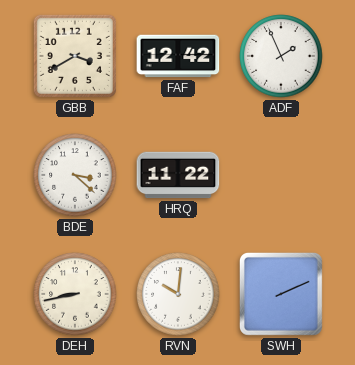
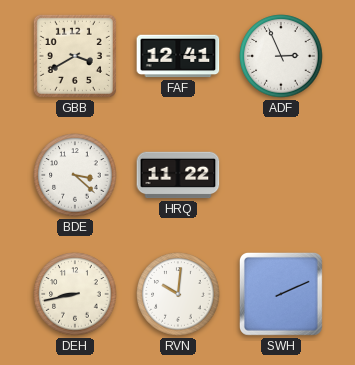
FAF: 12:42 -> 12:41 (178, 56)
ADF: 1:56 -> 2:56 (281, 56)
